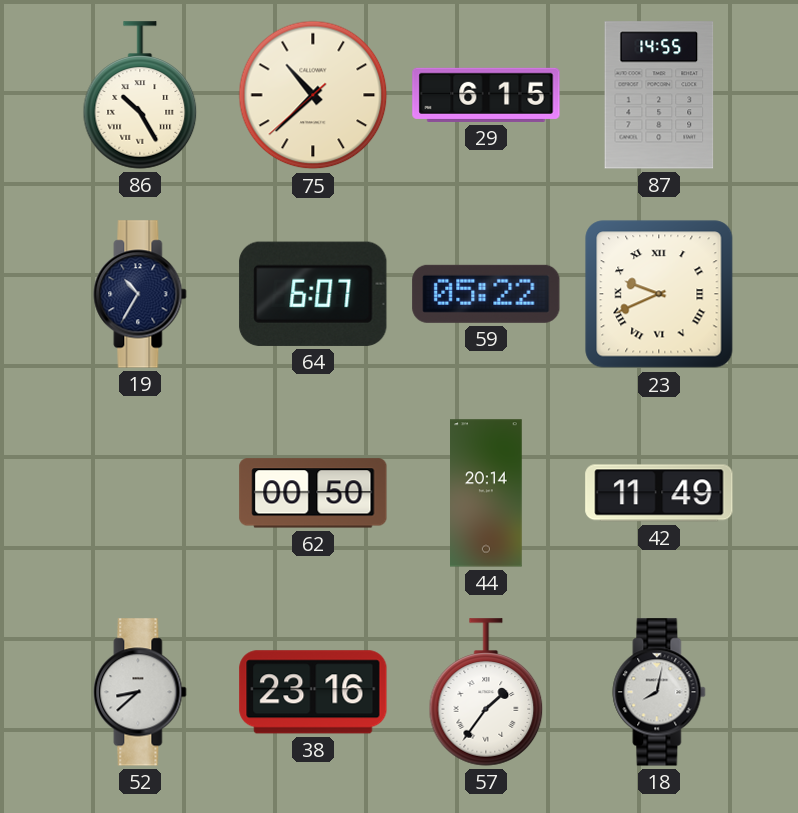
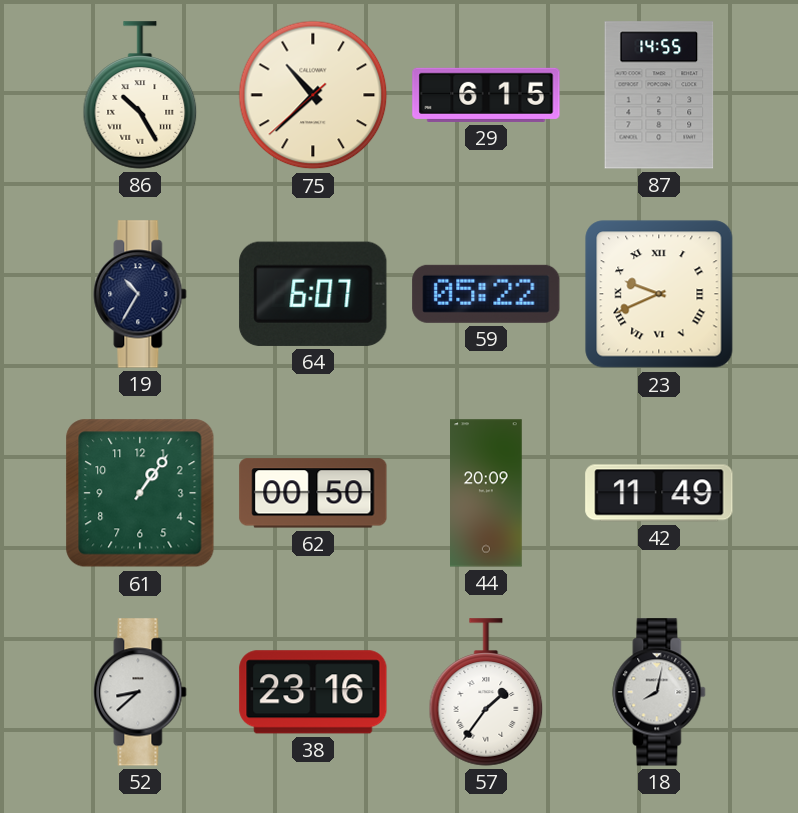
61: none -> 1:06 (140, 493)
44: 20:14 -> 20:09 (487, 493)
